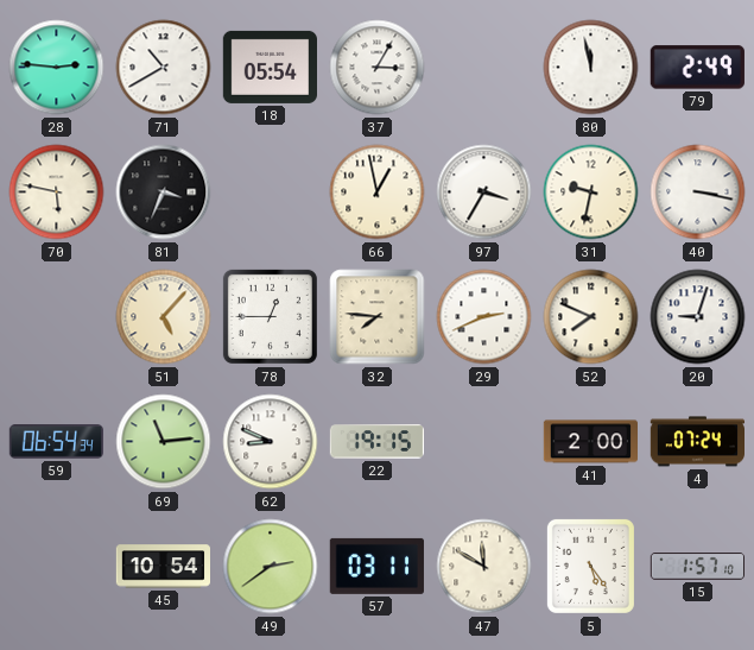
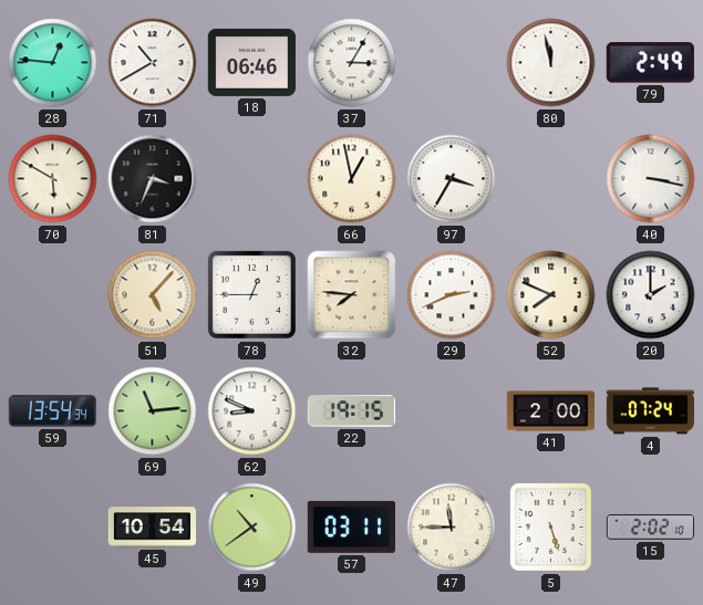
28: 2:46 -> 12:46 (53, 63)
18: 05:54 -> 06:46 (251, 62)
70: 5:47 -> 5:50 (53, 179)
31: 9:32 -> none (591, 193)
20: 9:03 -> 2:00 (651, 295)
59: 06:54 -> 13:54 (52, 411)
49: 2:39 -> 10:39 (252, 528)
47: 11:50 -> 11:45 (452, 528)
5: 5:24 -> 5:27 (550, 526)
15: 1:57 -> 2:02 (650, 528)
